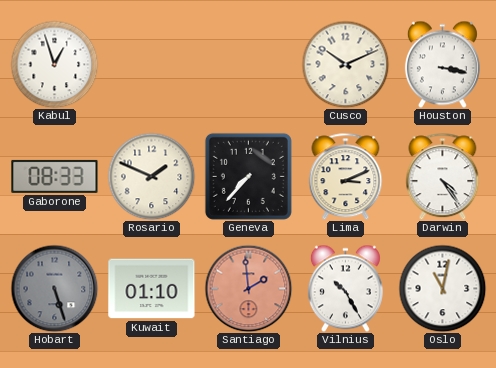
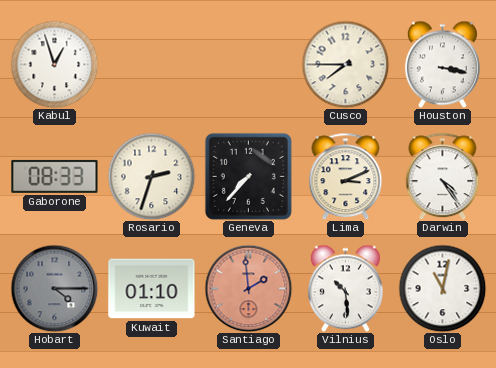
Cusco: 10:11 -> 7:45 (345, 64)
Rosario: 1:49 -> 2:33 (151, 176)
Hobart: 5:27 -> 4:15 (54, 288)
Vilnius: 10:25 -> 10:29 (345, 288)
